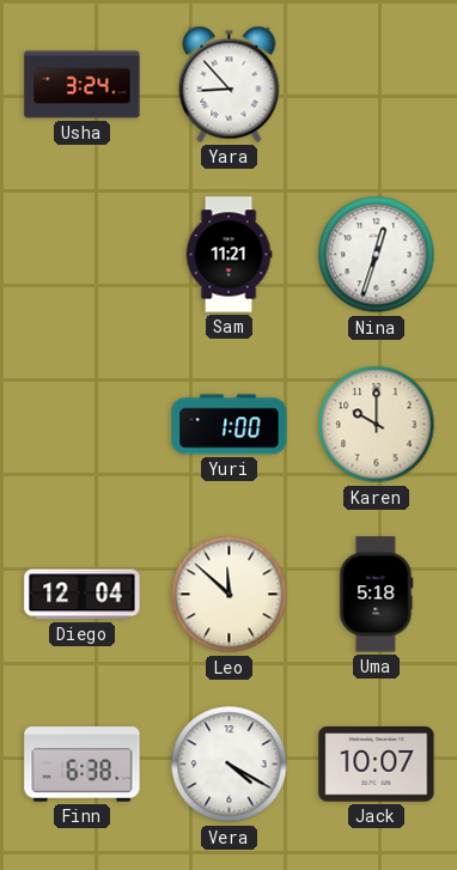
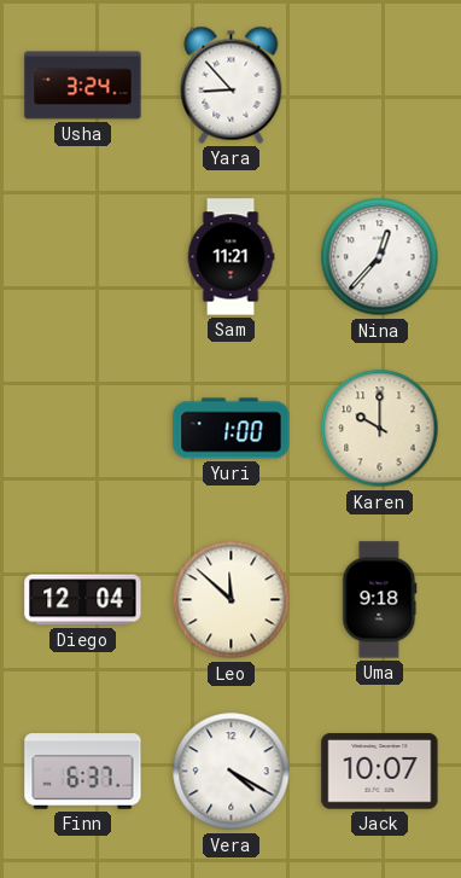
Nina: 12:33 -> 12:37 (380, 257)
Uma: 5:18 -> 9:18 (380, 600)
Finn: 6:38 -> 6:37 (83, 772)
